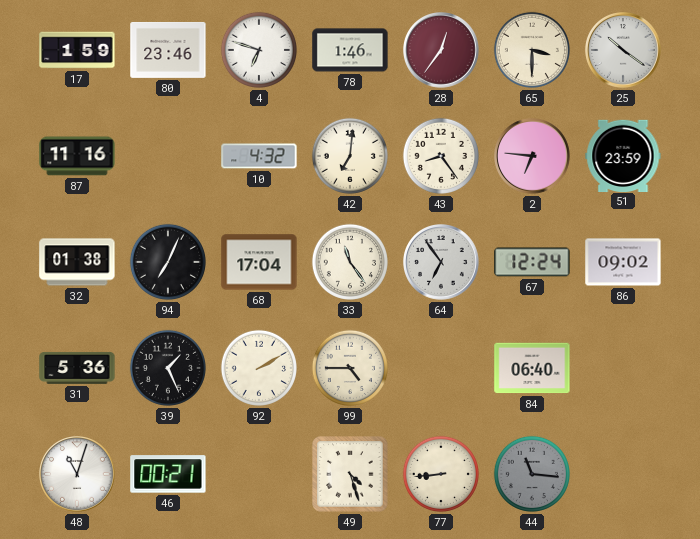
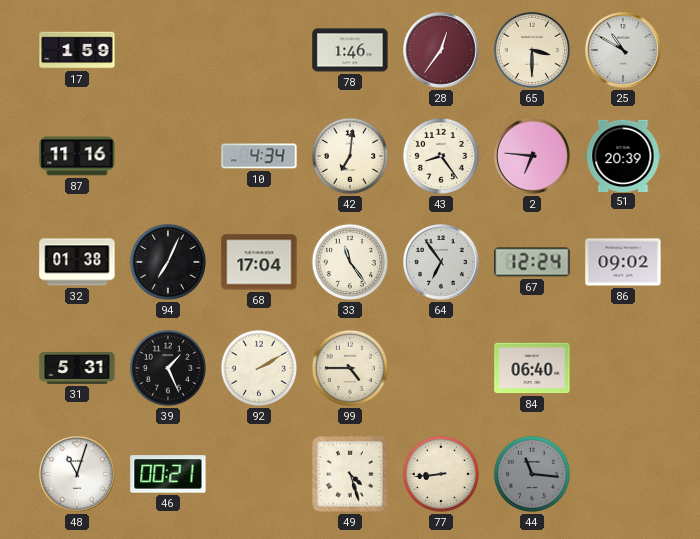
80: 23:46 -> none (168, 50)
4: 6:48 -> none (259, 50)
25: 10:21 -> 10:50 (624, 51)
10: 4:32 -> 4:34 (259, 156)
51: 23:59 -> 20:39 (623, 155)
31: 5:36 -> 5:31 (77, 368)
